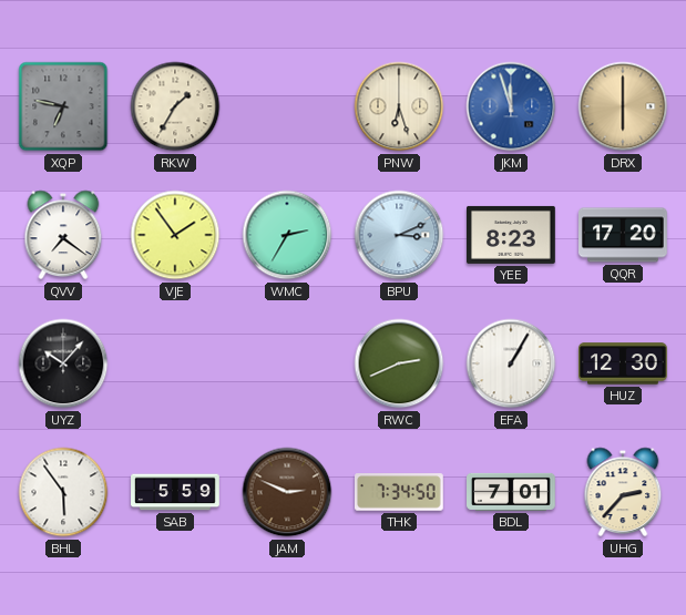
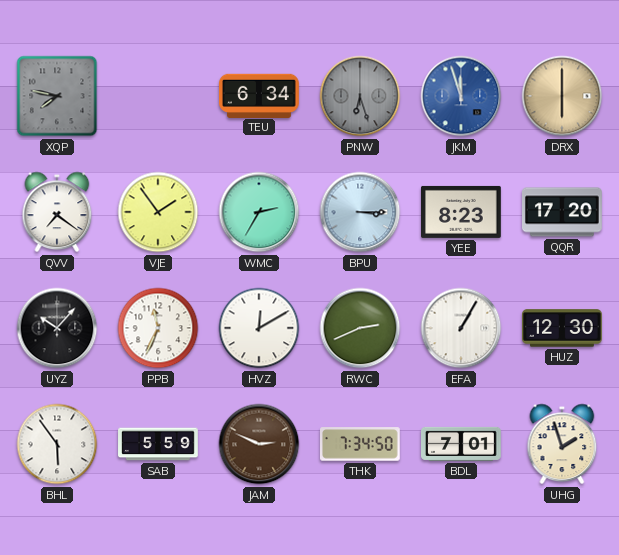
XQP: 6:47 -> 7:47 (57, 96)
RKW: 1:35 -> none (175, 106)
TEU: none -> 6:34 (260, 95)
PNW dial: cream -> grey (360, 96)
BPU: 3:11 -> 3:15 (360, 212)
PPB: none -> 11:34 (158, 328)
HVZ: none -> 12:10 (259, 328)
UHG: 2:37 -> 1:57 (562, 444)
